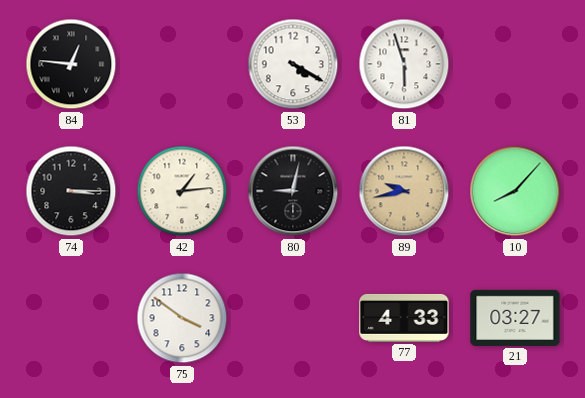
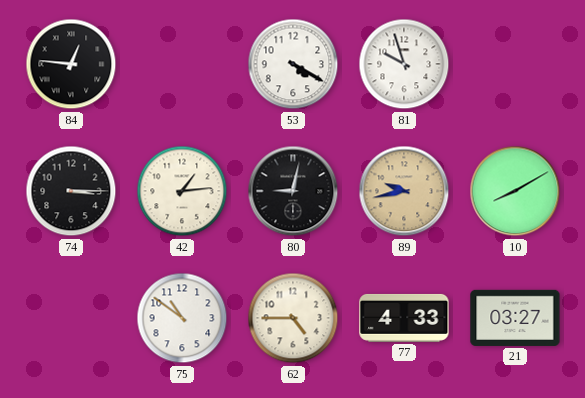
81: 5:57 -> 9:57 (404, 64)
10: 8:07 -> 8:10 (515, 191)
75: 3:51 -> 10:51 (182, 318)
62: none -> 4:45 (293, 318)
